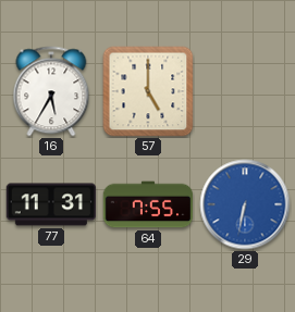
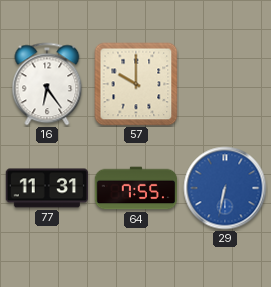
16: 5:35 -> 6:24 (47, 84)
57: 5:00 -> 10:00 (136, 84)
